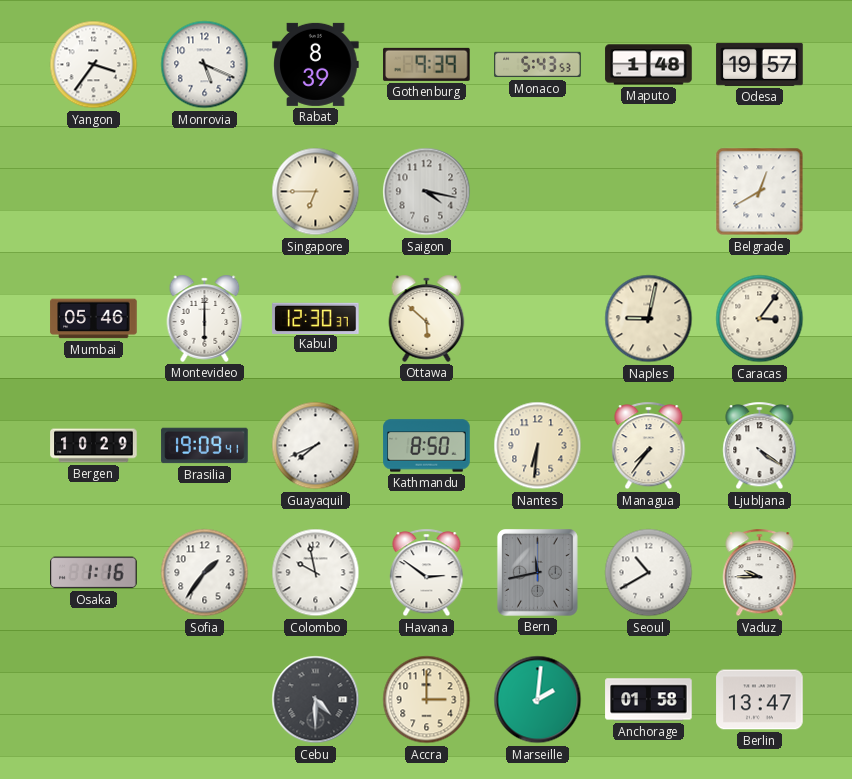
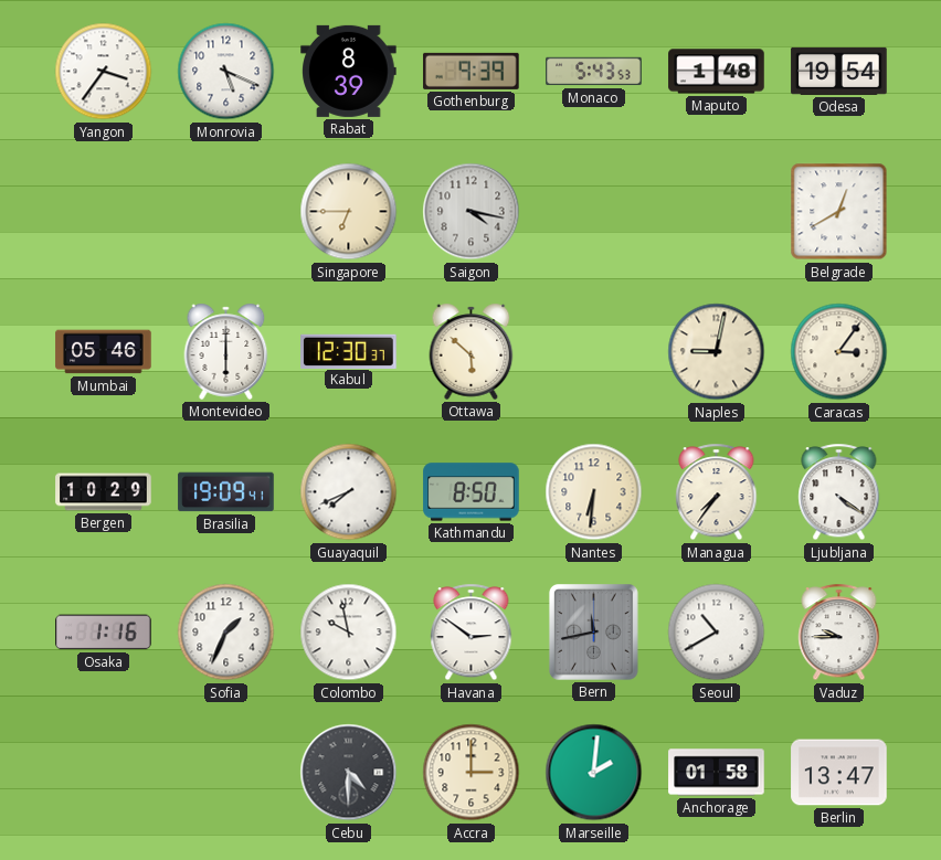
Odesa: 19:57 -> 19:54 (839, 71)
Sofia: 1:36 -> 1:34 (226, 633)
